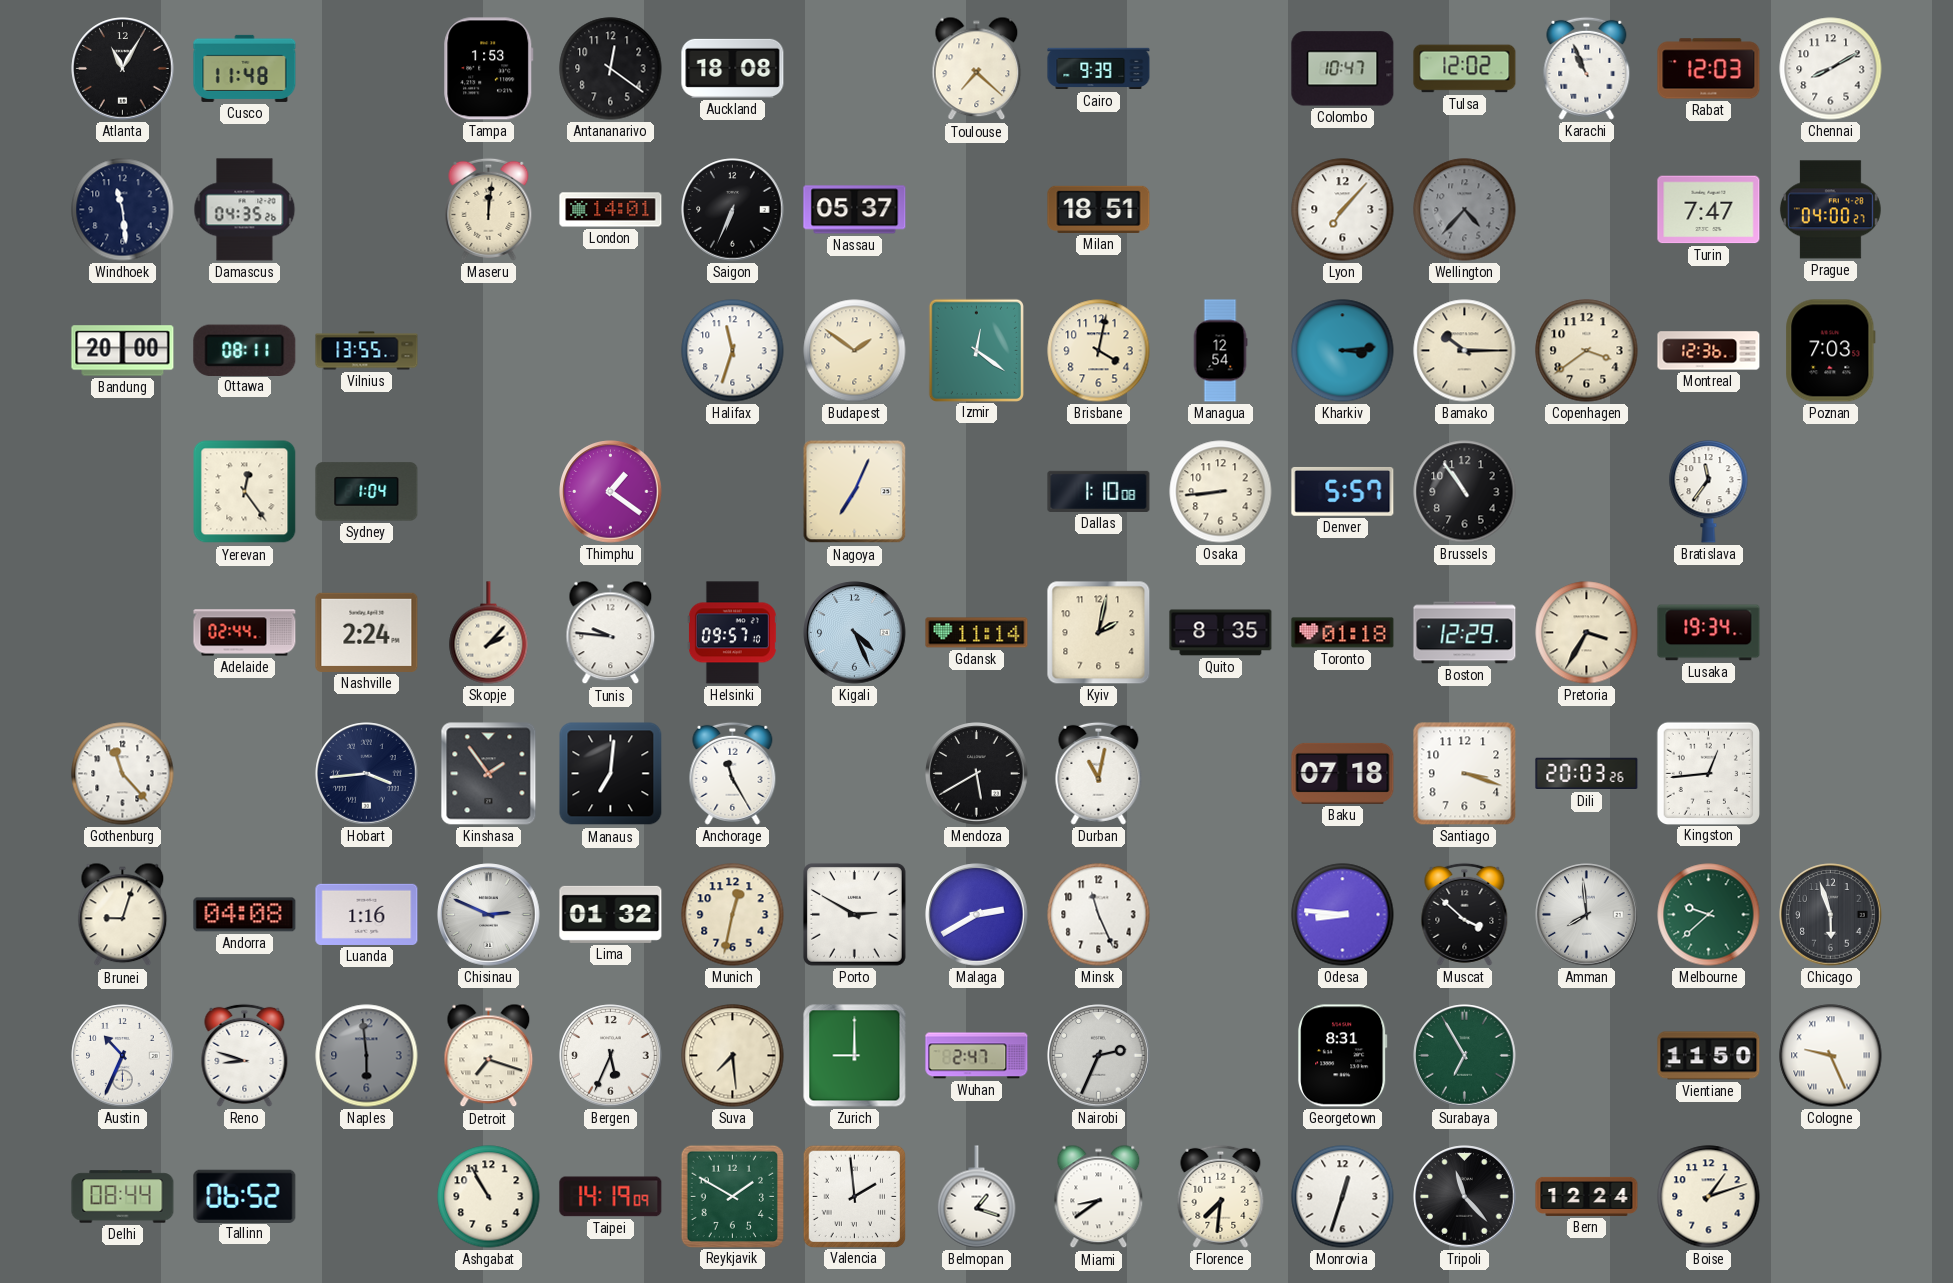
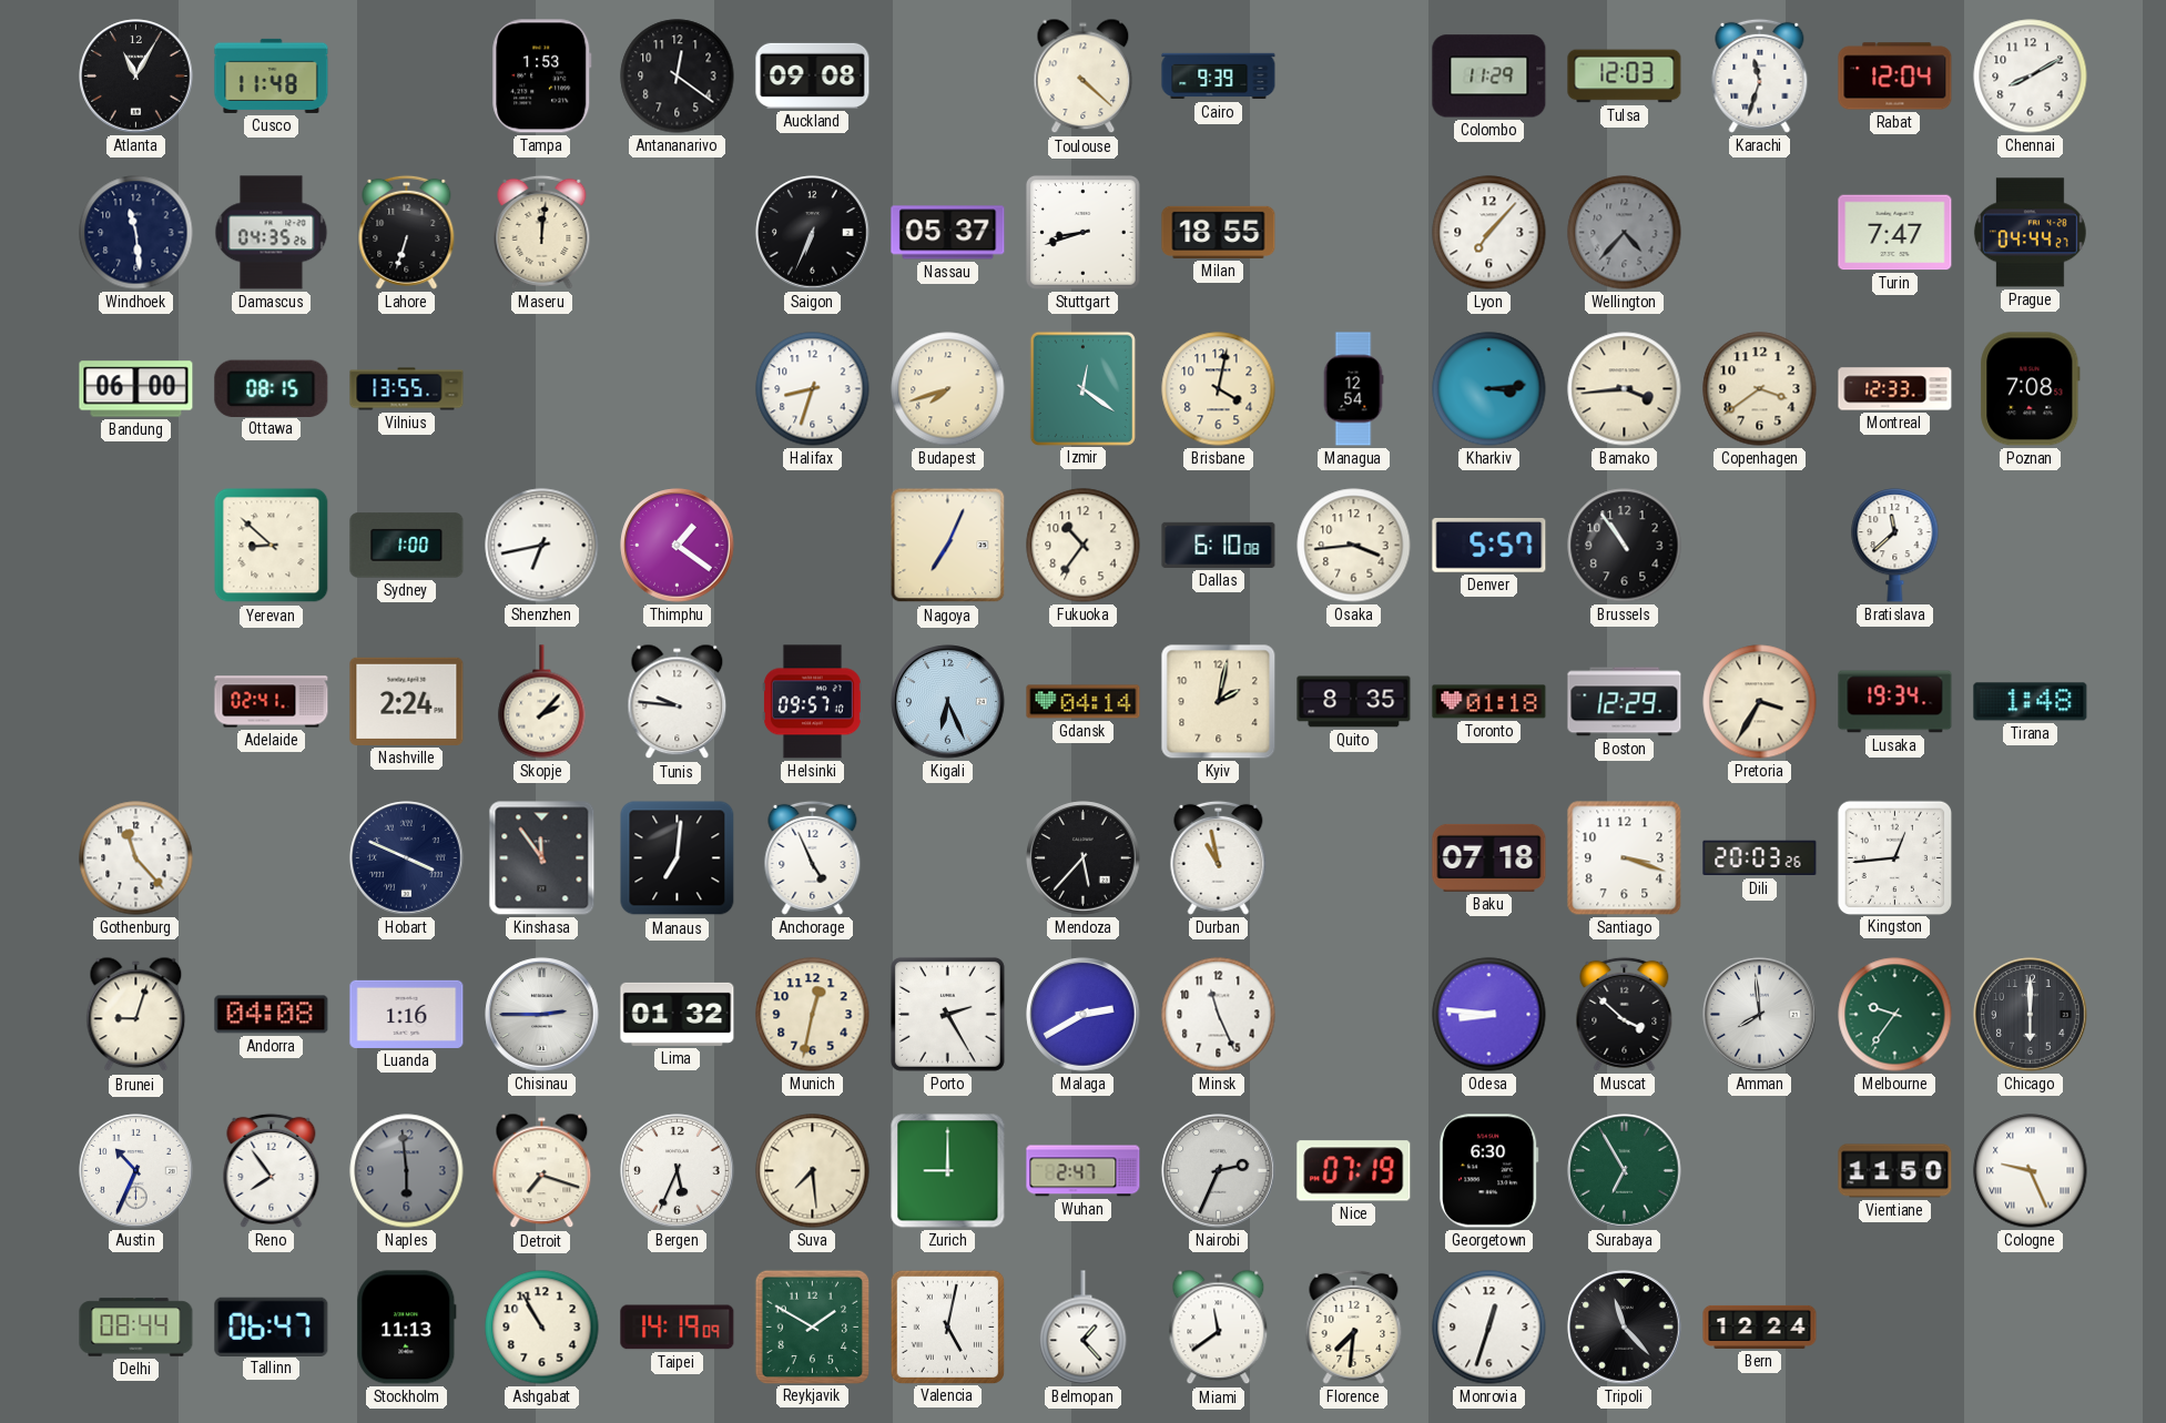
Auckland: 18:08 -> 09:08 (813, 75)
Toulouse: 7:22 -> 4:22 (1084, 77)
Colombo: 10:47 -> 11:29 (1489, 77)
Tulsa: 12:02 -> 12:03 (1625, 77)
Karachi: 10:56 -> 11:33 (1760, 75)
Rabat: 12:03 -> 12:04 (1895, 77)
Lahore: none -> 6:33 (407, 232)
London: 14:01 -> none (611, 210)
Stuttgart: none -> 8:42 (1082, 232)
Milan: 18:51 -> 18:55 (1219, 232)
Prague: 04:00 -> 04:44 (2030, 233)
Bandung: 20:00 -> 06:00 (136, 389)
Ottawa: 08:11 -> 08:15 (272, 388)
Halifax: 11:33 -> 8:33 (813, 389)
Budapest: 1:51 -> 7:42 (948, 389)
Bamako: 10:15 -> 3:44 (1625, 389)
Montreal: 12:36 -> 12:33 (1895, 389)
Poznan: 7:03 -> 7:08 (2031, 389)
Yerevan: 12:24 -> 8:52 (272, 546)
Sydney: 1:04 -> 1:00 (407, 546)
Shenzhen: none -> 6:43 (542, 546)
Fukuoka: none -> 10:36 (1084, 546)
Dallas: 1:10 -> 6:10 (1219, 545)
Osaka: 8:44 -> 3:44 (1354, 546)
Bratislava: 11:36 -> 11:38 (1895, 546)
Adelaide: 02:44 -> 02:41 (272, 702)
Kigali: 4:26 -> 6:26 (948, 702)
Gdansk: 11:14 -> 04:14 (1084, 702)
Tirana: none -> 1:48 (2031, 702)
Hobart: 3:44 -> 3:49 (407, 858)
Kinshasa: 1:54 -> 11:54 (542, 858)
Anchorage: 11:25 -> 4:56 (813, 857)
Mendoza: 5:40 -> 5:37 (1084, 858)
Durban: 11:02 -> 10:58 (1219, 857)
Chisinau: 2:49 -> 2:45 (542, 1015)
Porto: 2:50 -> 2:25 (947, 1014)
Melbourne: 9:38 -> 9:36 (1895, 1015)
Chicago: 5:57 -> 6:00 (2031, 1015)
Reno: 8:48 -> 7:54 (272, 1170)
Nice: none -> 07:19 (1354, 1171)
Georgetown: 8:31 -> 6:30 (1489, 1171)
Tallinn: 06:52 -> 06:47 (272, 1327)
Stockholm: none -> 11:13 (407, 1328)
Valencia: 1:59 -> 5:02 (947, 1327)
Belmopan: 1:18 -> 1:23 (1084, 1328)
Miami: 8:39 -> 11:39 (1219, 1328)
Boise: 1:12 -> none (1709, 1197)
